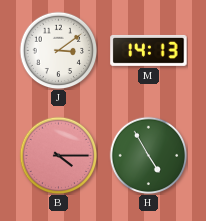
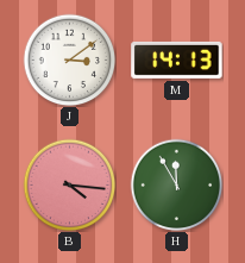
B: 4:15 -> 4:16 (69, 184)
H: 4:55 -> 11:55 (176, 184)
